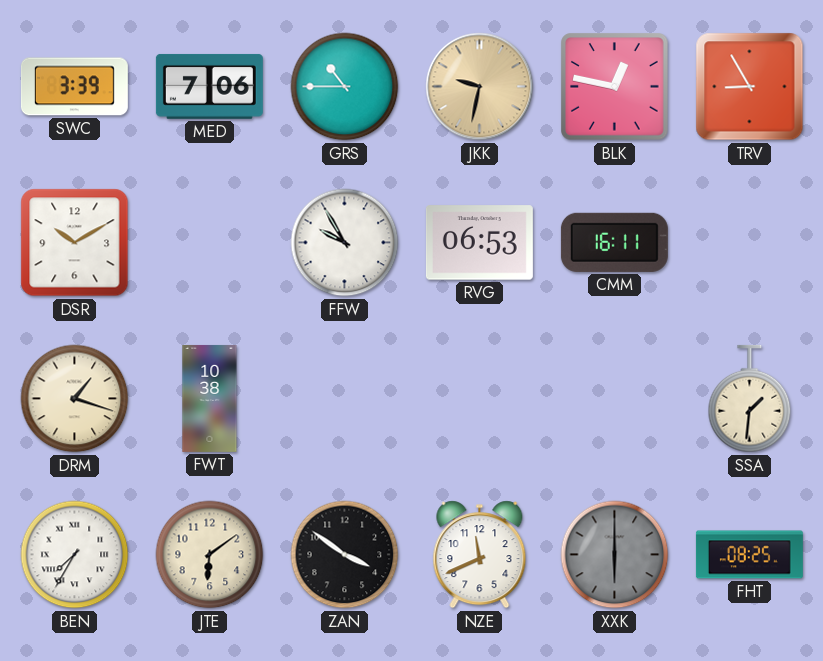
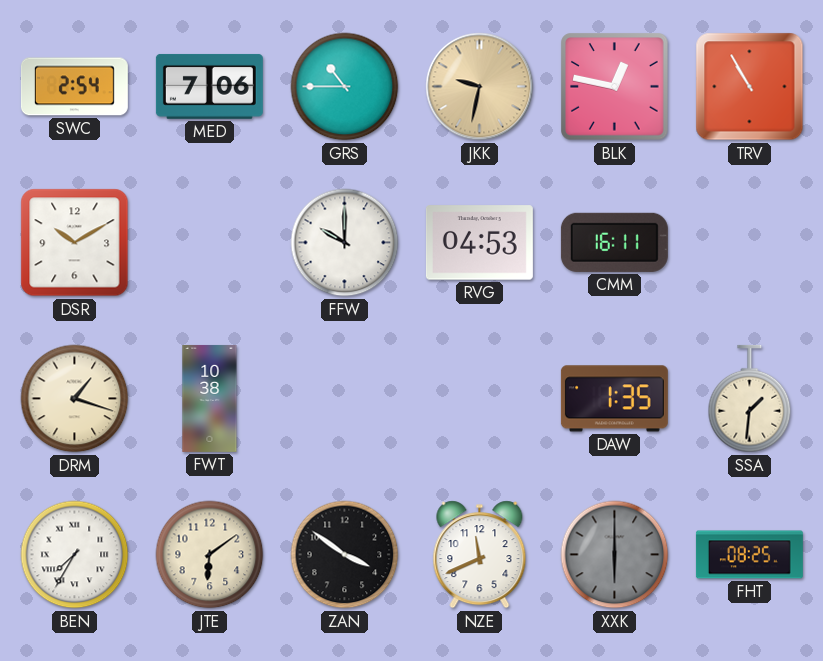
SWC: 3:39 -> 2:54 (74, 87)
TRV: 8:55 -> 10:55 (750, 87)
FFW: 9:55 -> 10:00 (345, 243)
RVG: 06:53 -> 04:53 (479, 243)
DAW: none -> 1:35 (614, 399)
